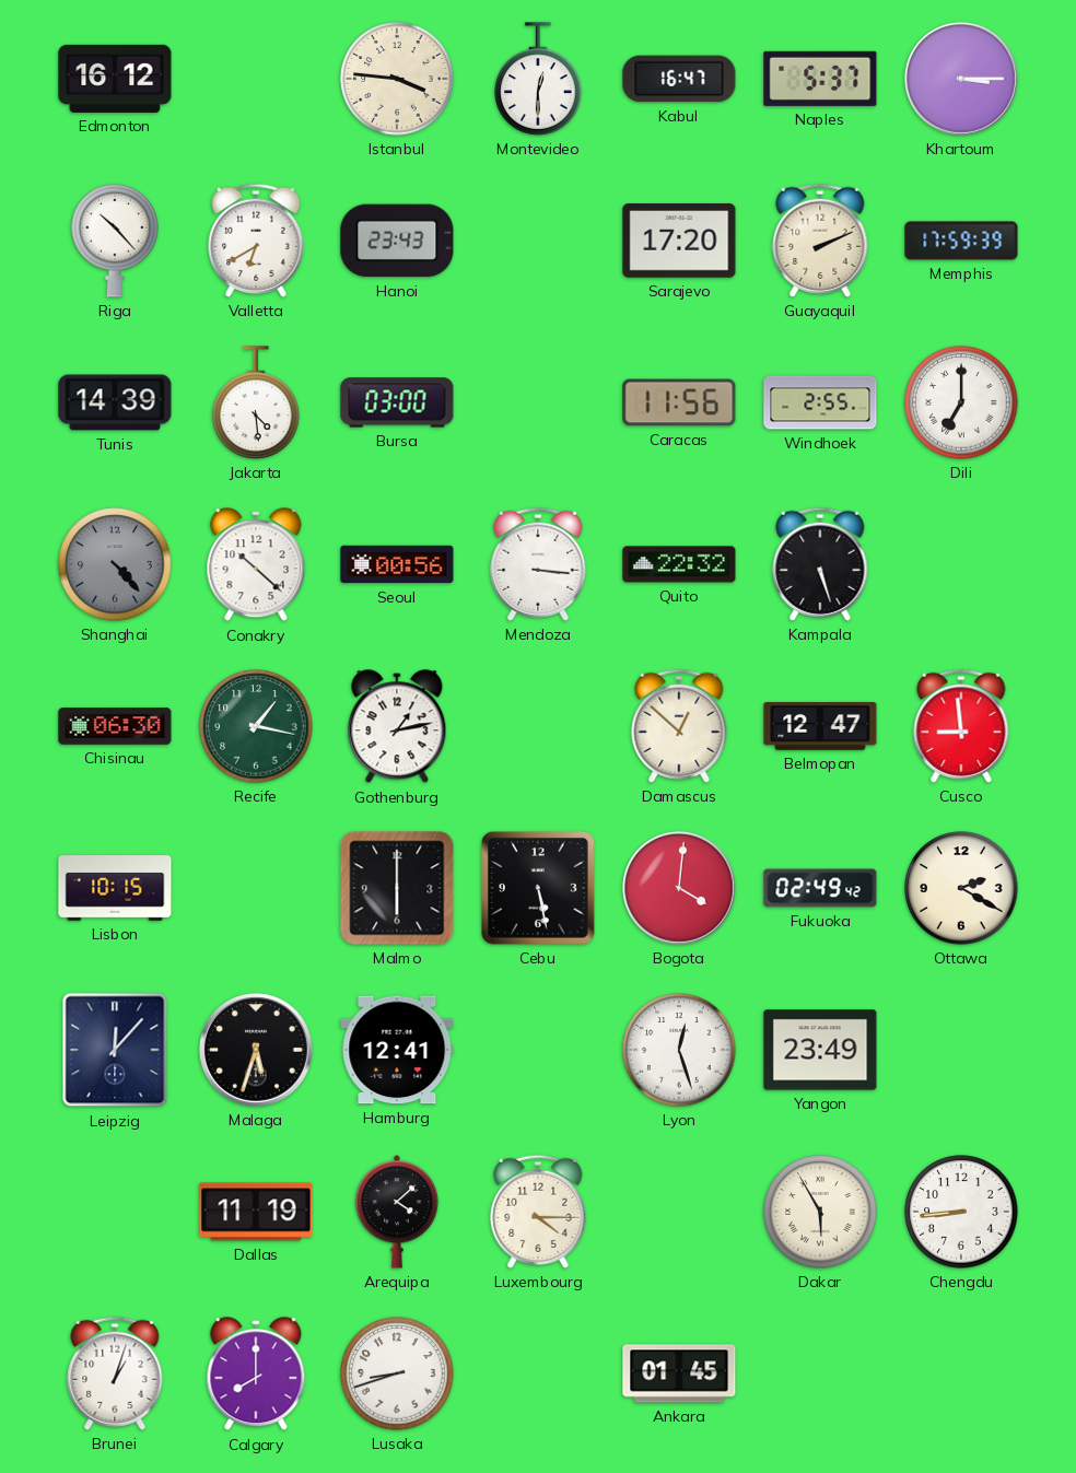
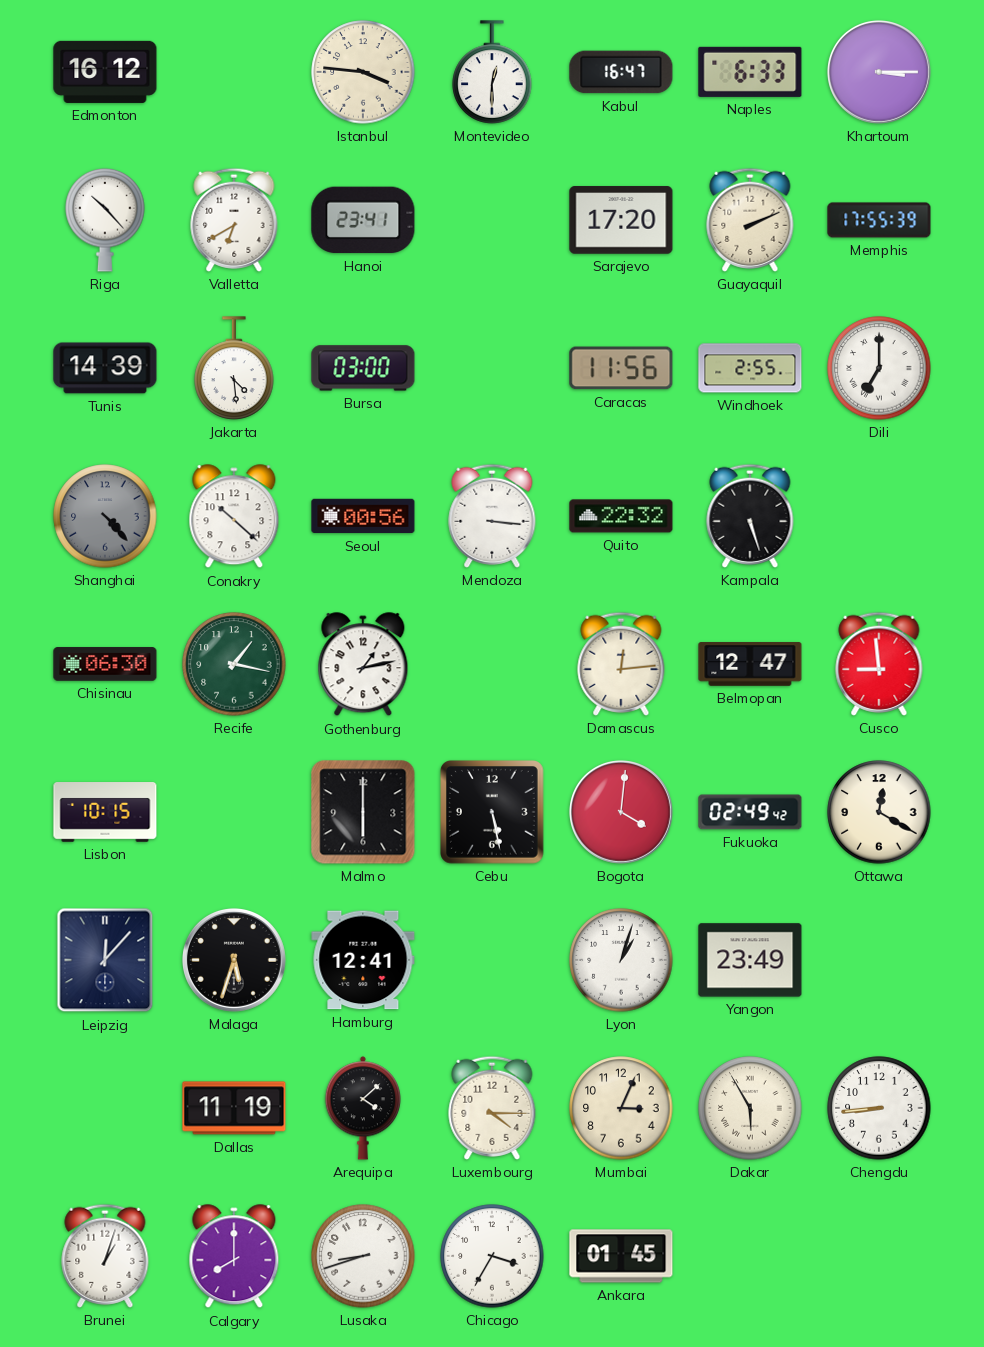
Naples: 5:37 -> 6:33 (750, 72)
Hanoi: 23:43 -> 23:41 (363, 220)
Memphis: 17:59 -> 17:55 (879, 220)
Damascus: 12:52 -> 12:14 (621, 664)
Ottawa: 2:20 -> 12:20 (879, 812)
Lyon: 12:27 -> 1:03 (621, 960)
Mumbai: none -> 3:04 (621, 1108)
Chicago: none -> 3:35 (492, 1256)
